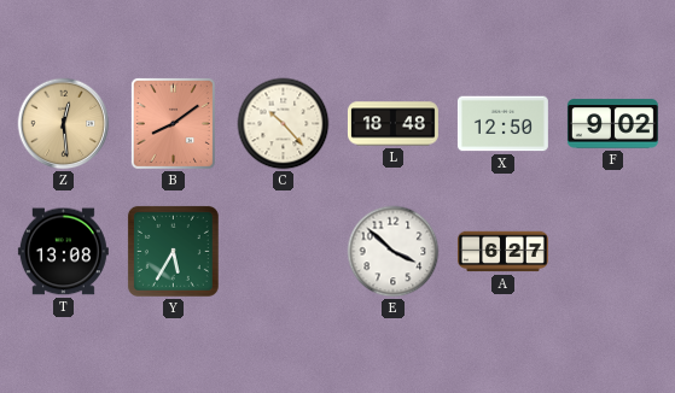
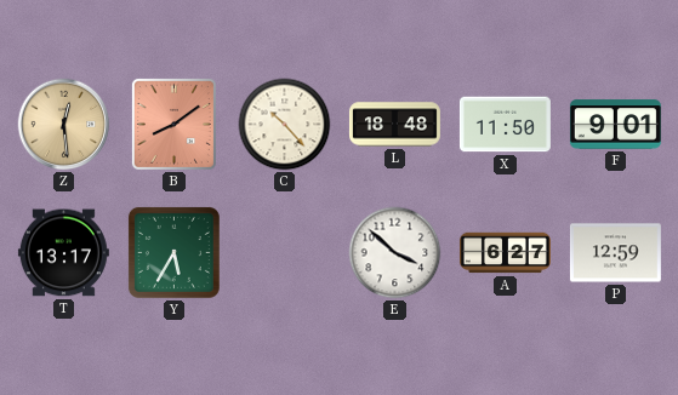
X: 12:50 -> 11:50 (505, 125)
F: 9:02 -> 9:01 (615, 125)
T: 13:08 -> 13:17 (63, 253)
P: none -> 12:59 (615, 253)
